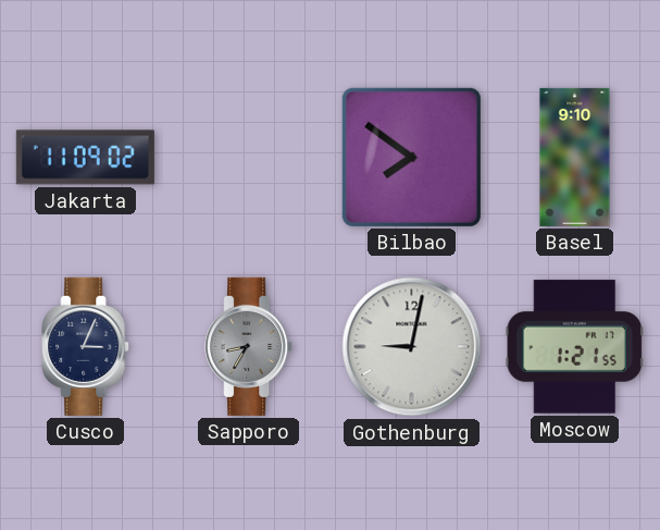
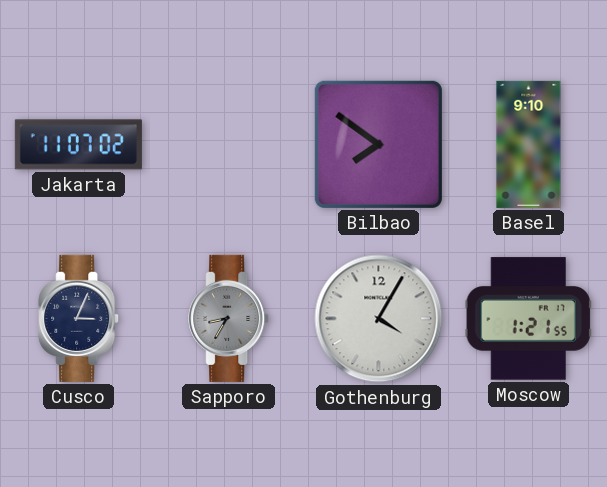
Jakarta: 11:09 -> 11:07 (78, 145)
Gothenburg: 9:02 -> 4:05 (379, 319)
